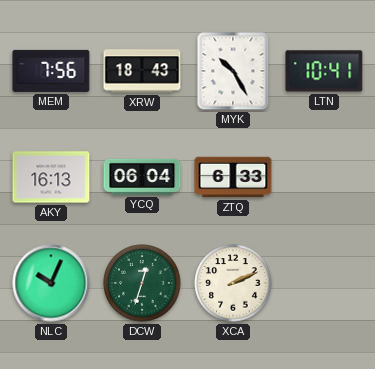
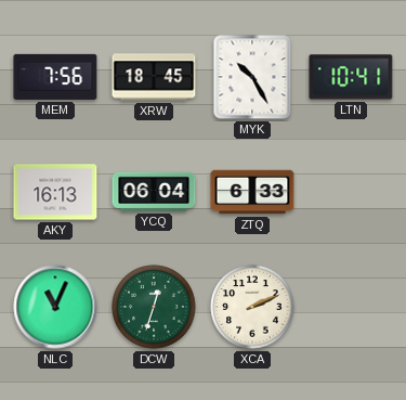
XRW: 18:43 -> 18:45 (154, 77)
NLC: 10:04 -> 11:04 (55, 307)
